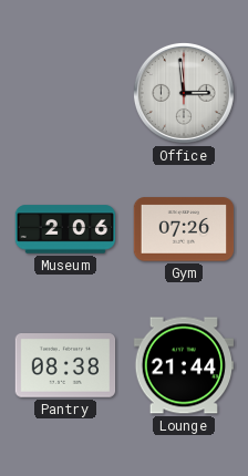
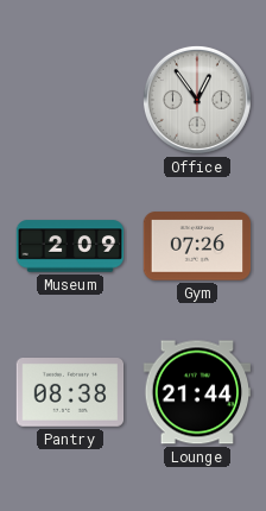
Office: 2:59 -> 12:54 (197, 100)
Museum: 2:06 -> 2:09 (70, 246)
